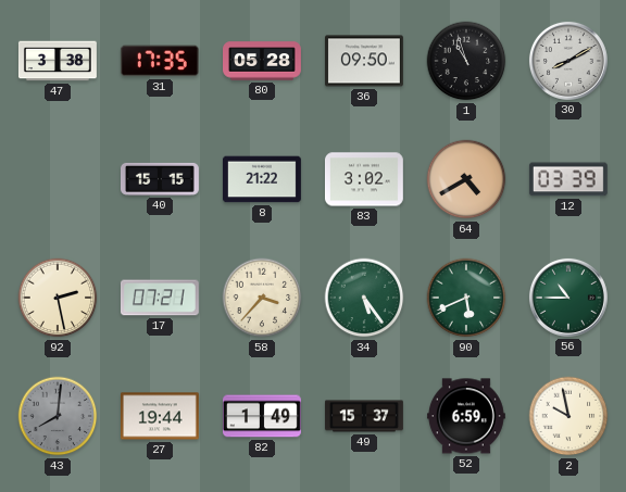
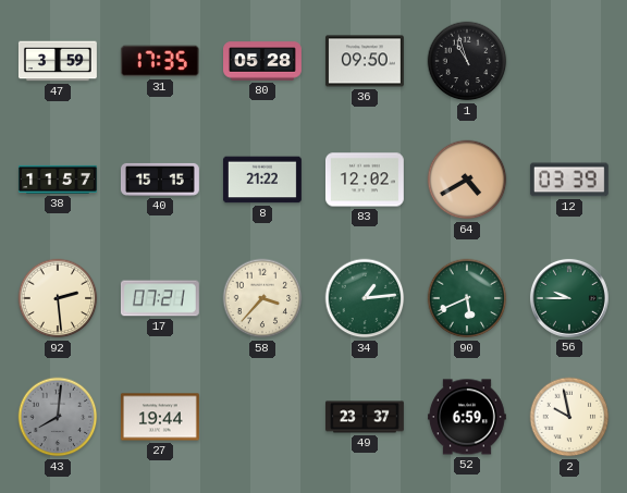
47: 3:38 -> 3:59 (58, 61)
30: 8:10 -> none (568, 61)
38: none -> 11:57 (59, 180)
83: 3:02 -> 12:02 (365, 180)
92: 2:28 -> 2:29 (58, 298)
34: 5:24 -> 1:14 (365, 298)
56: 10:45 -> 9:45 (569, 298)
82: 1:49 -> none (262, 416)
49: 15:37 -> 23:37 (365, 417)
